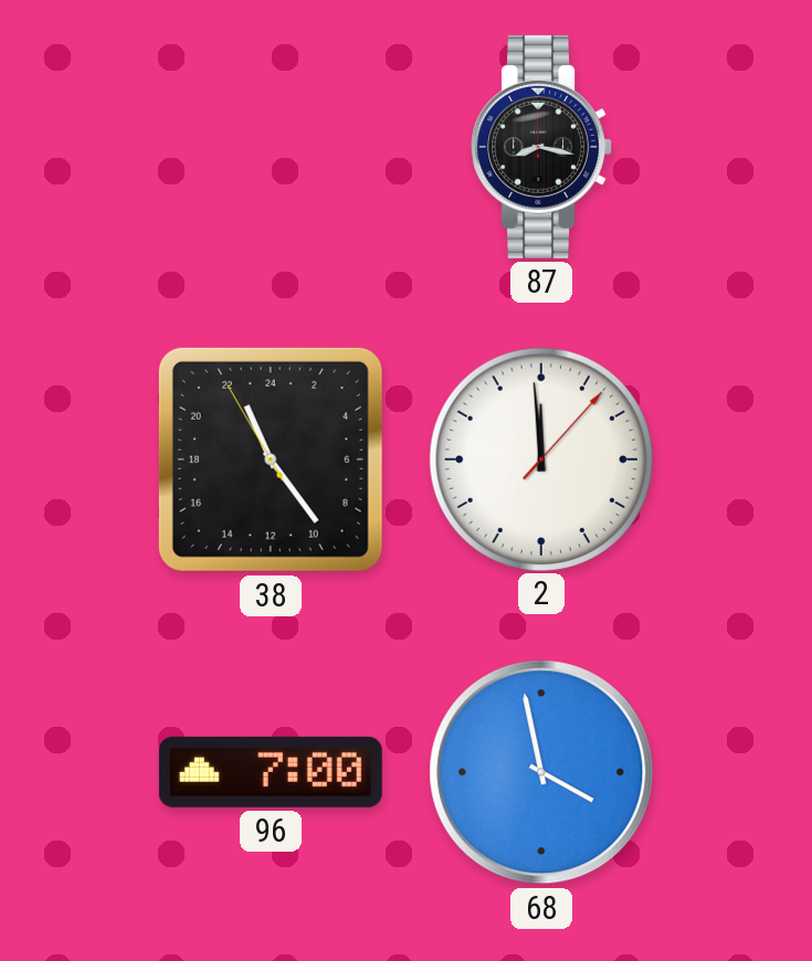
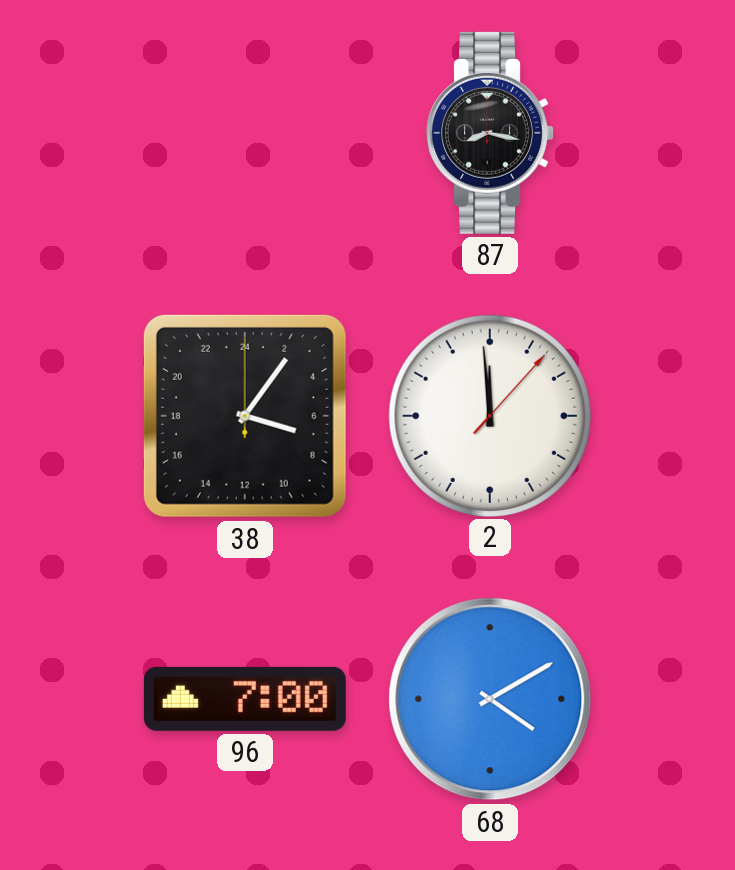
38: 22:23 -> 7:06 (245, 416)
68: 3:58 -> 4:10 (490, 699)
